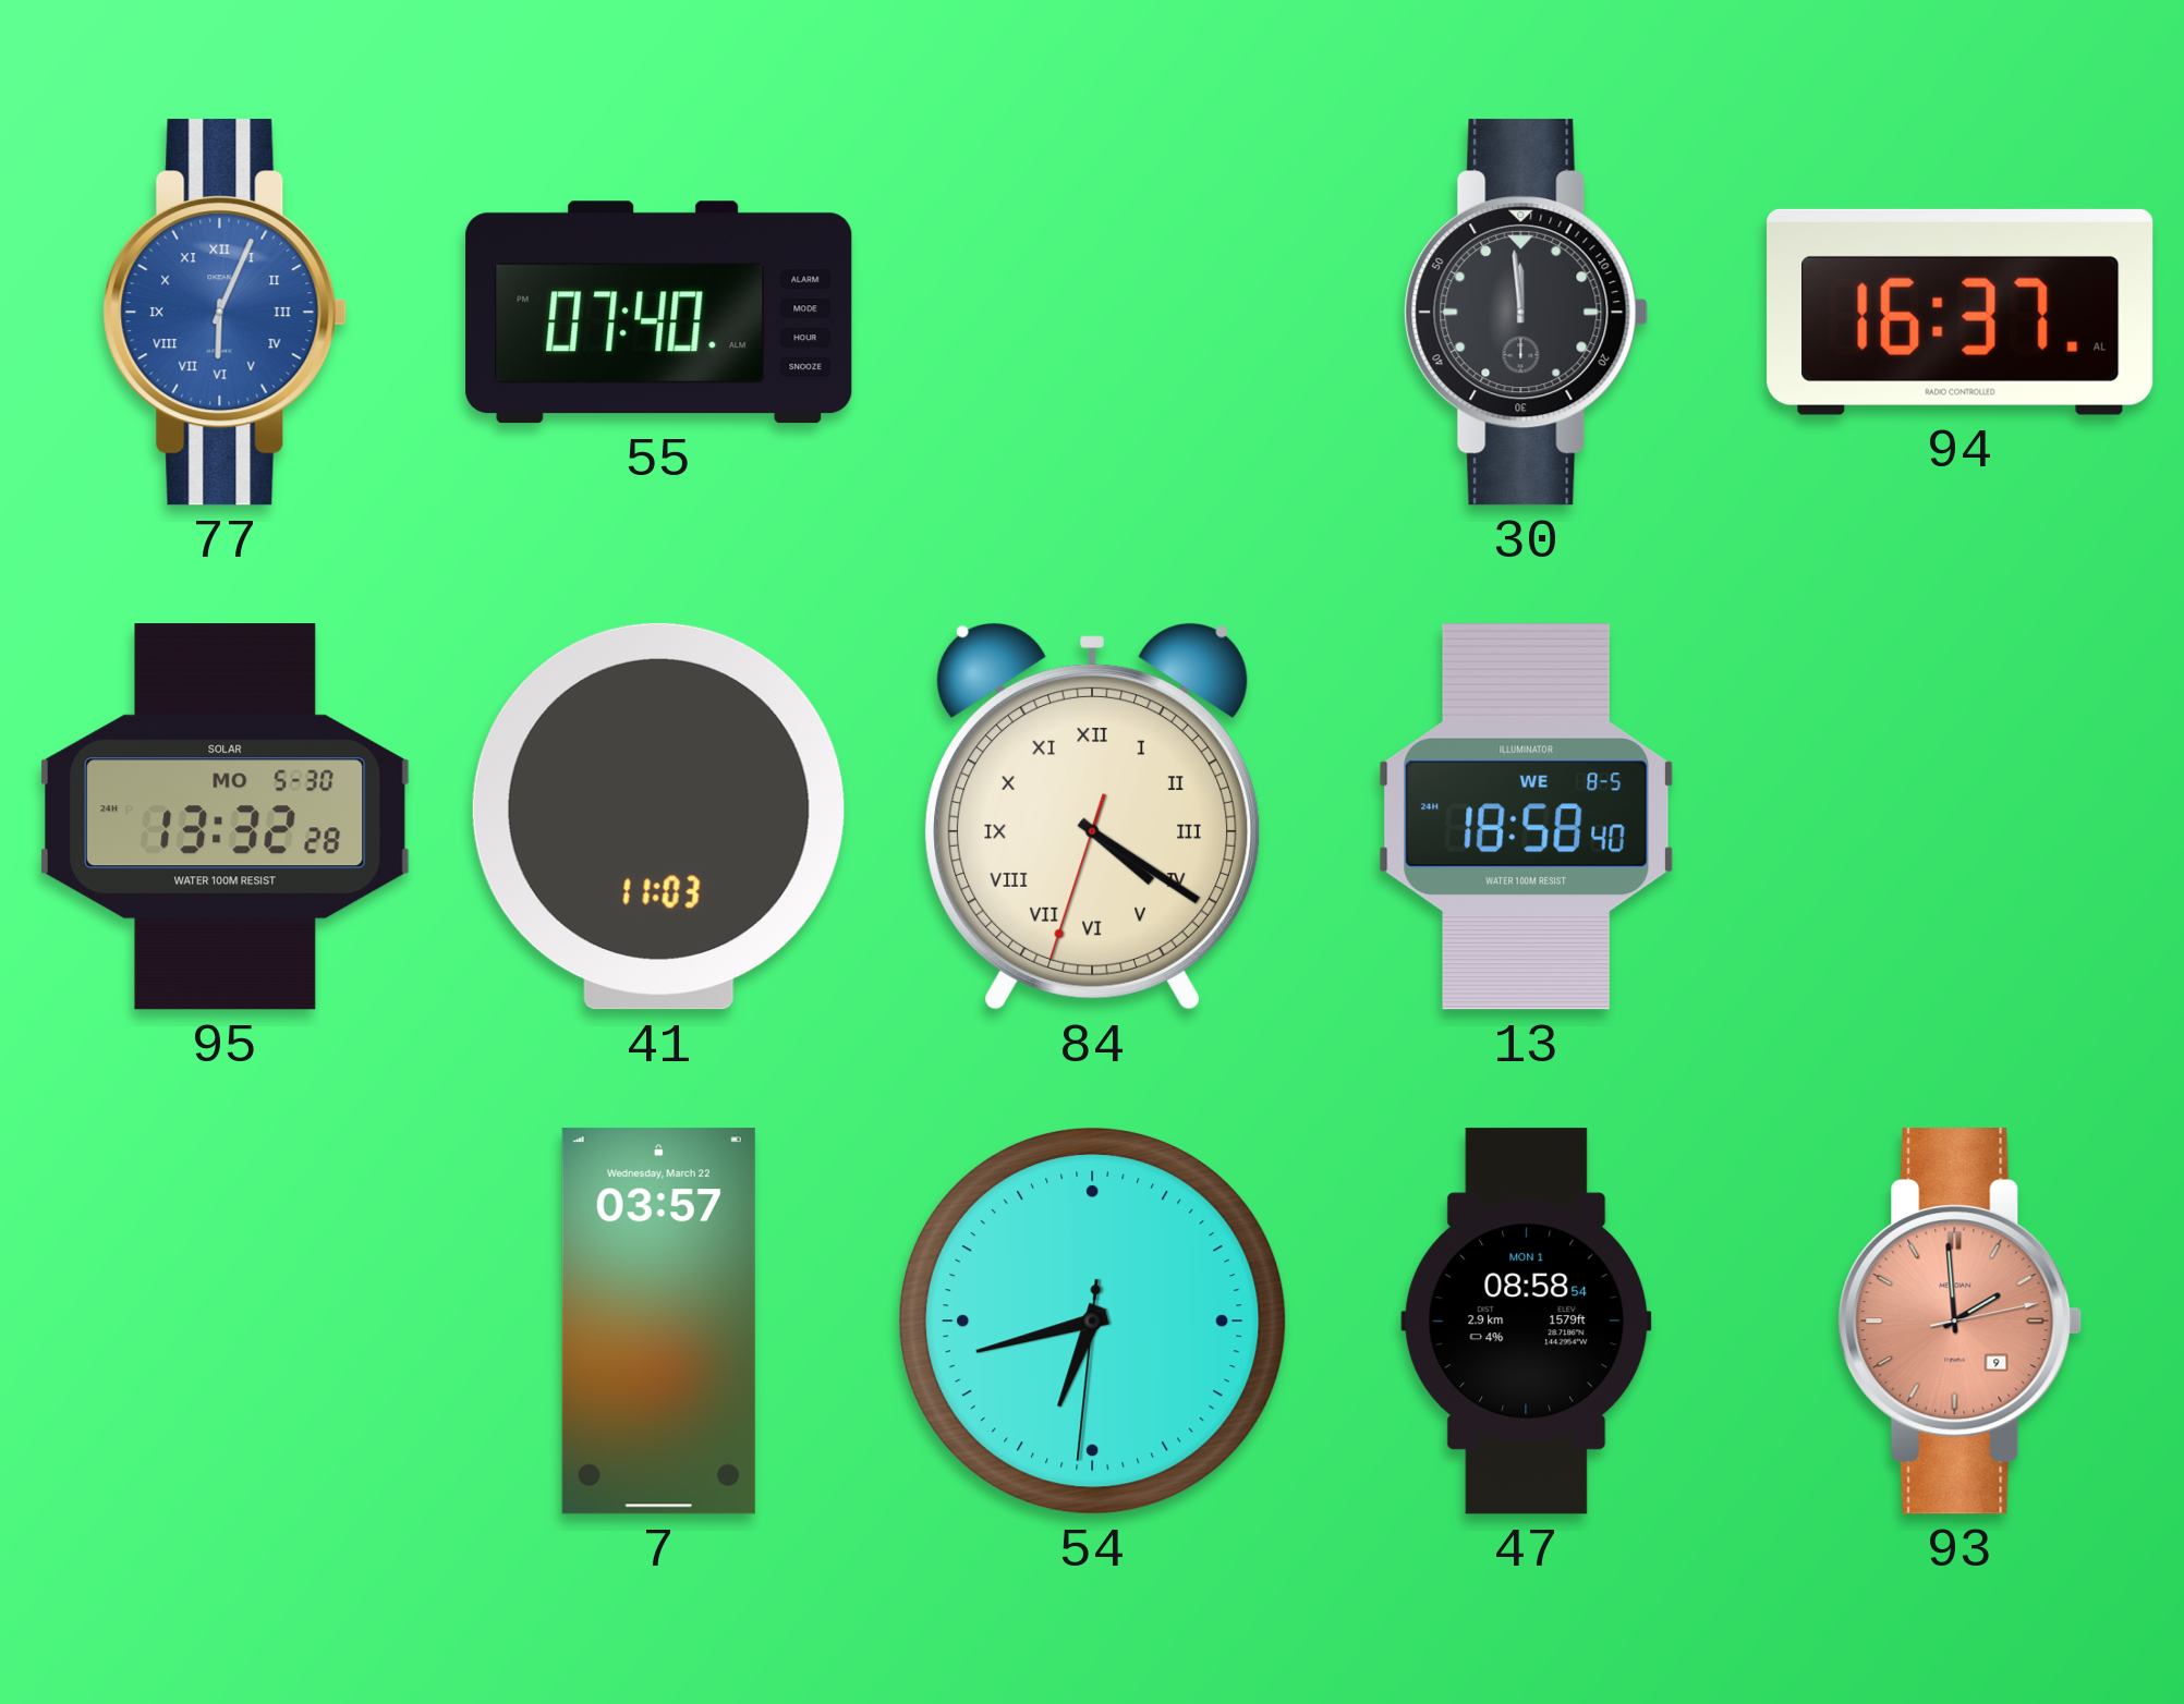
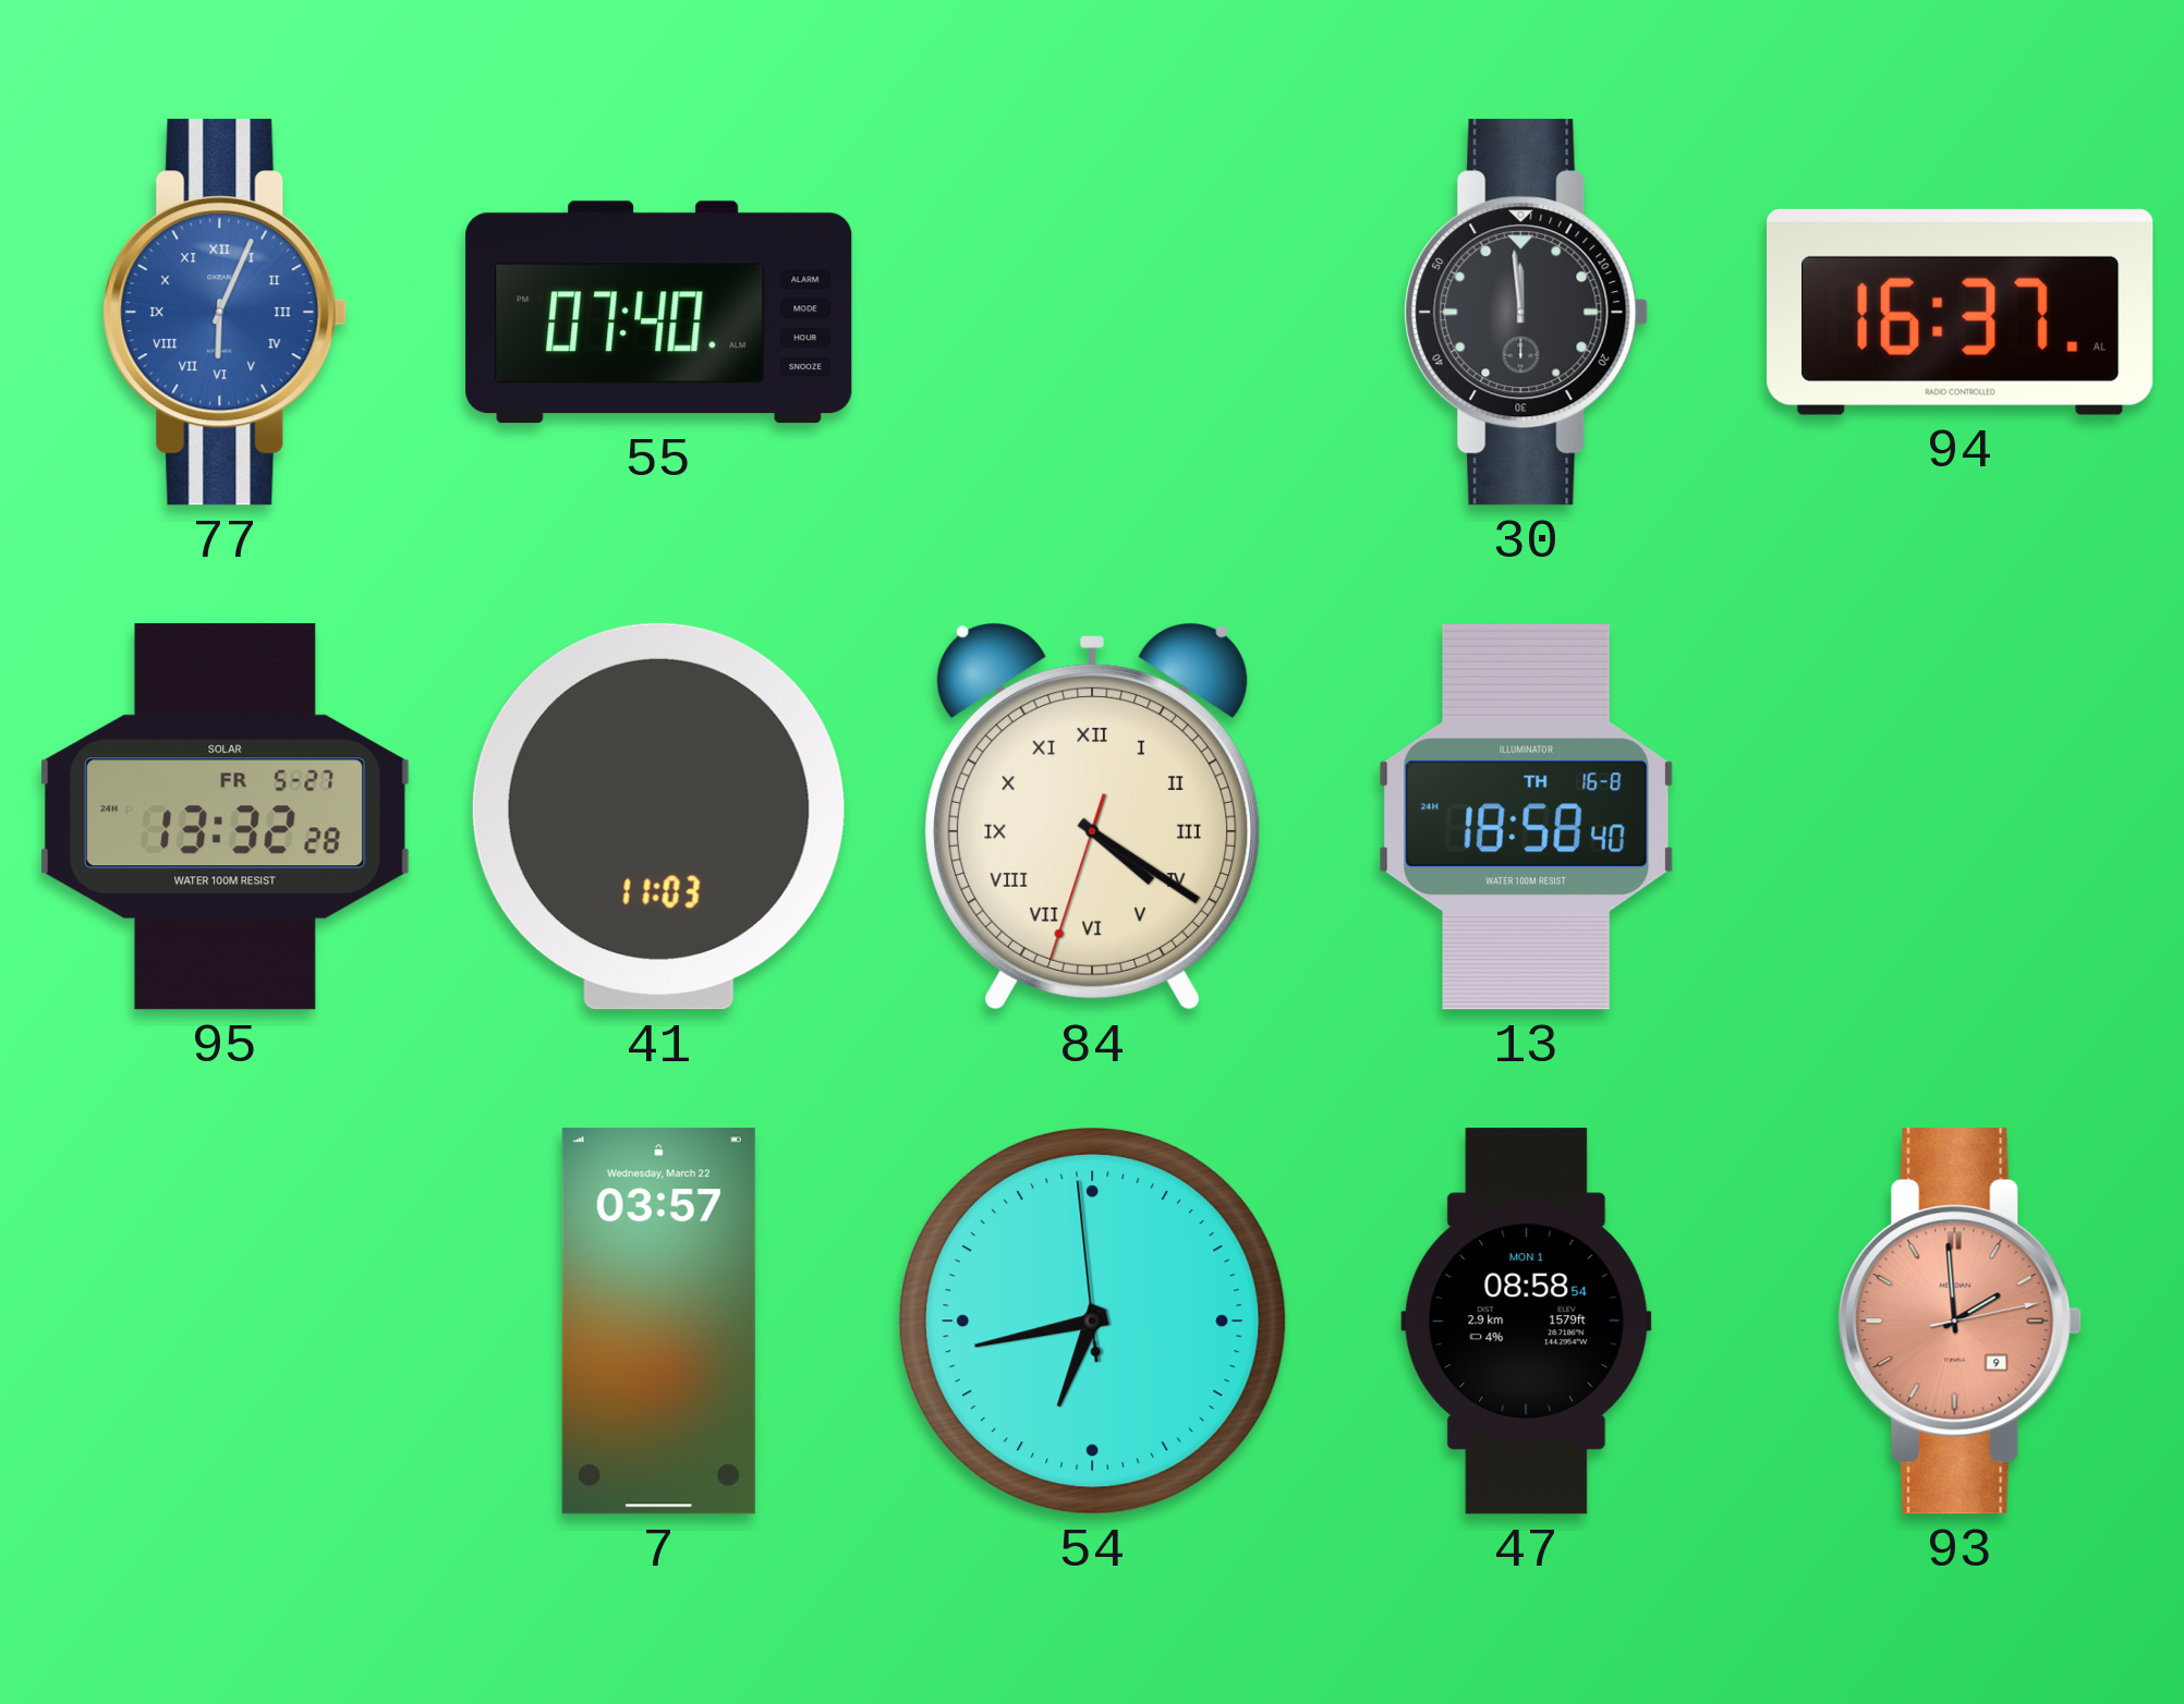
95 date: MO 5-30 -> FR 5-27 (226, 817)
13 date: WE 8-5 -> TH 16-8 (1526, 817)
54: 6:42:31 -> 6:42:59 (1093, 1322)
